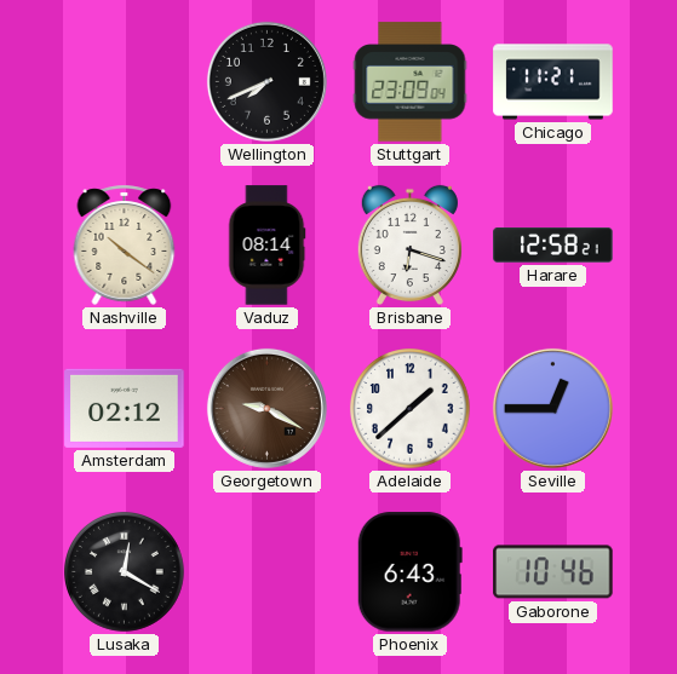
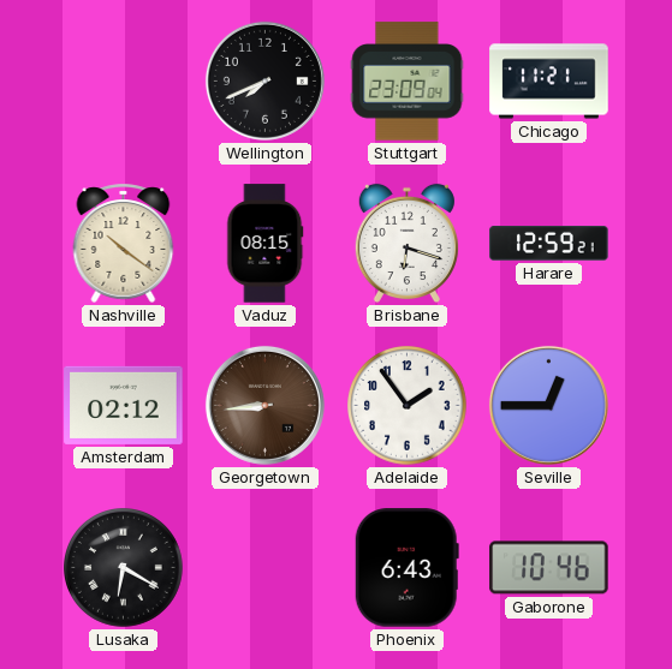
Vaduz: 08:14 -> 08:15 (266, 244)
Harare: 12:58 -> 12:59 (549, 244)
Georgetown: 9:20 -> 8:44 (264, 405)
Adelaide: 1:38 -> 1:54 (408, 406)
Lusaka: 12:20 -> 6:20 (124, 568)
